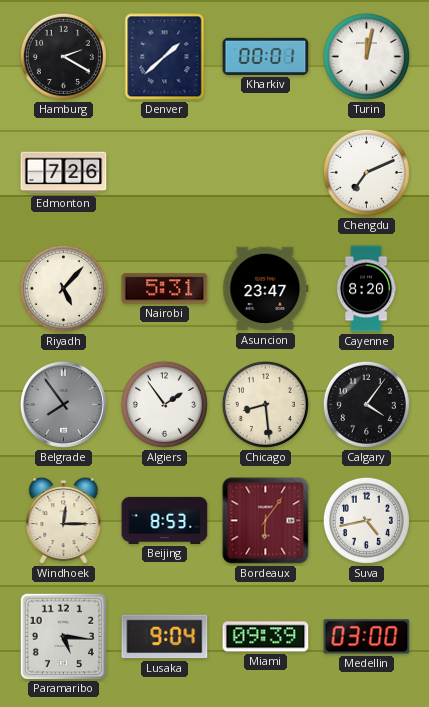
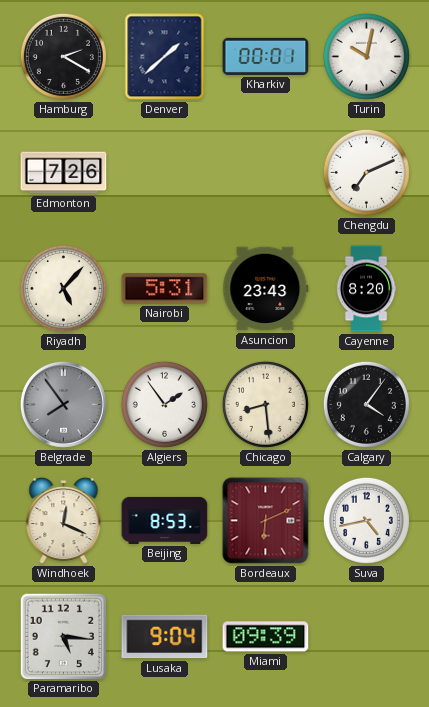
Turin: 12:02 -> 10:02 (366, 56)
Asuncion: 23:47 -> 23:43 (266, 289)
Windhoek: 12:15 -> 12:19 (64, 521)
Bordeaux: 6:06 -> 6:11 (266, 521)
Medellin: 03:00 -> none (367, 637)
